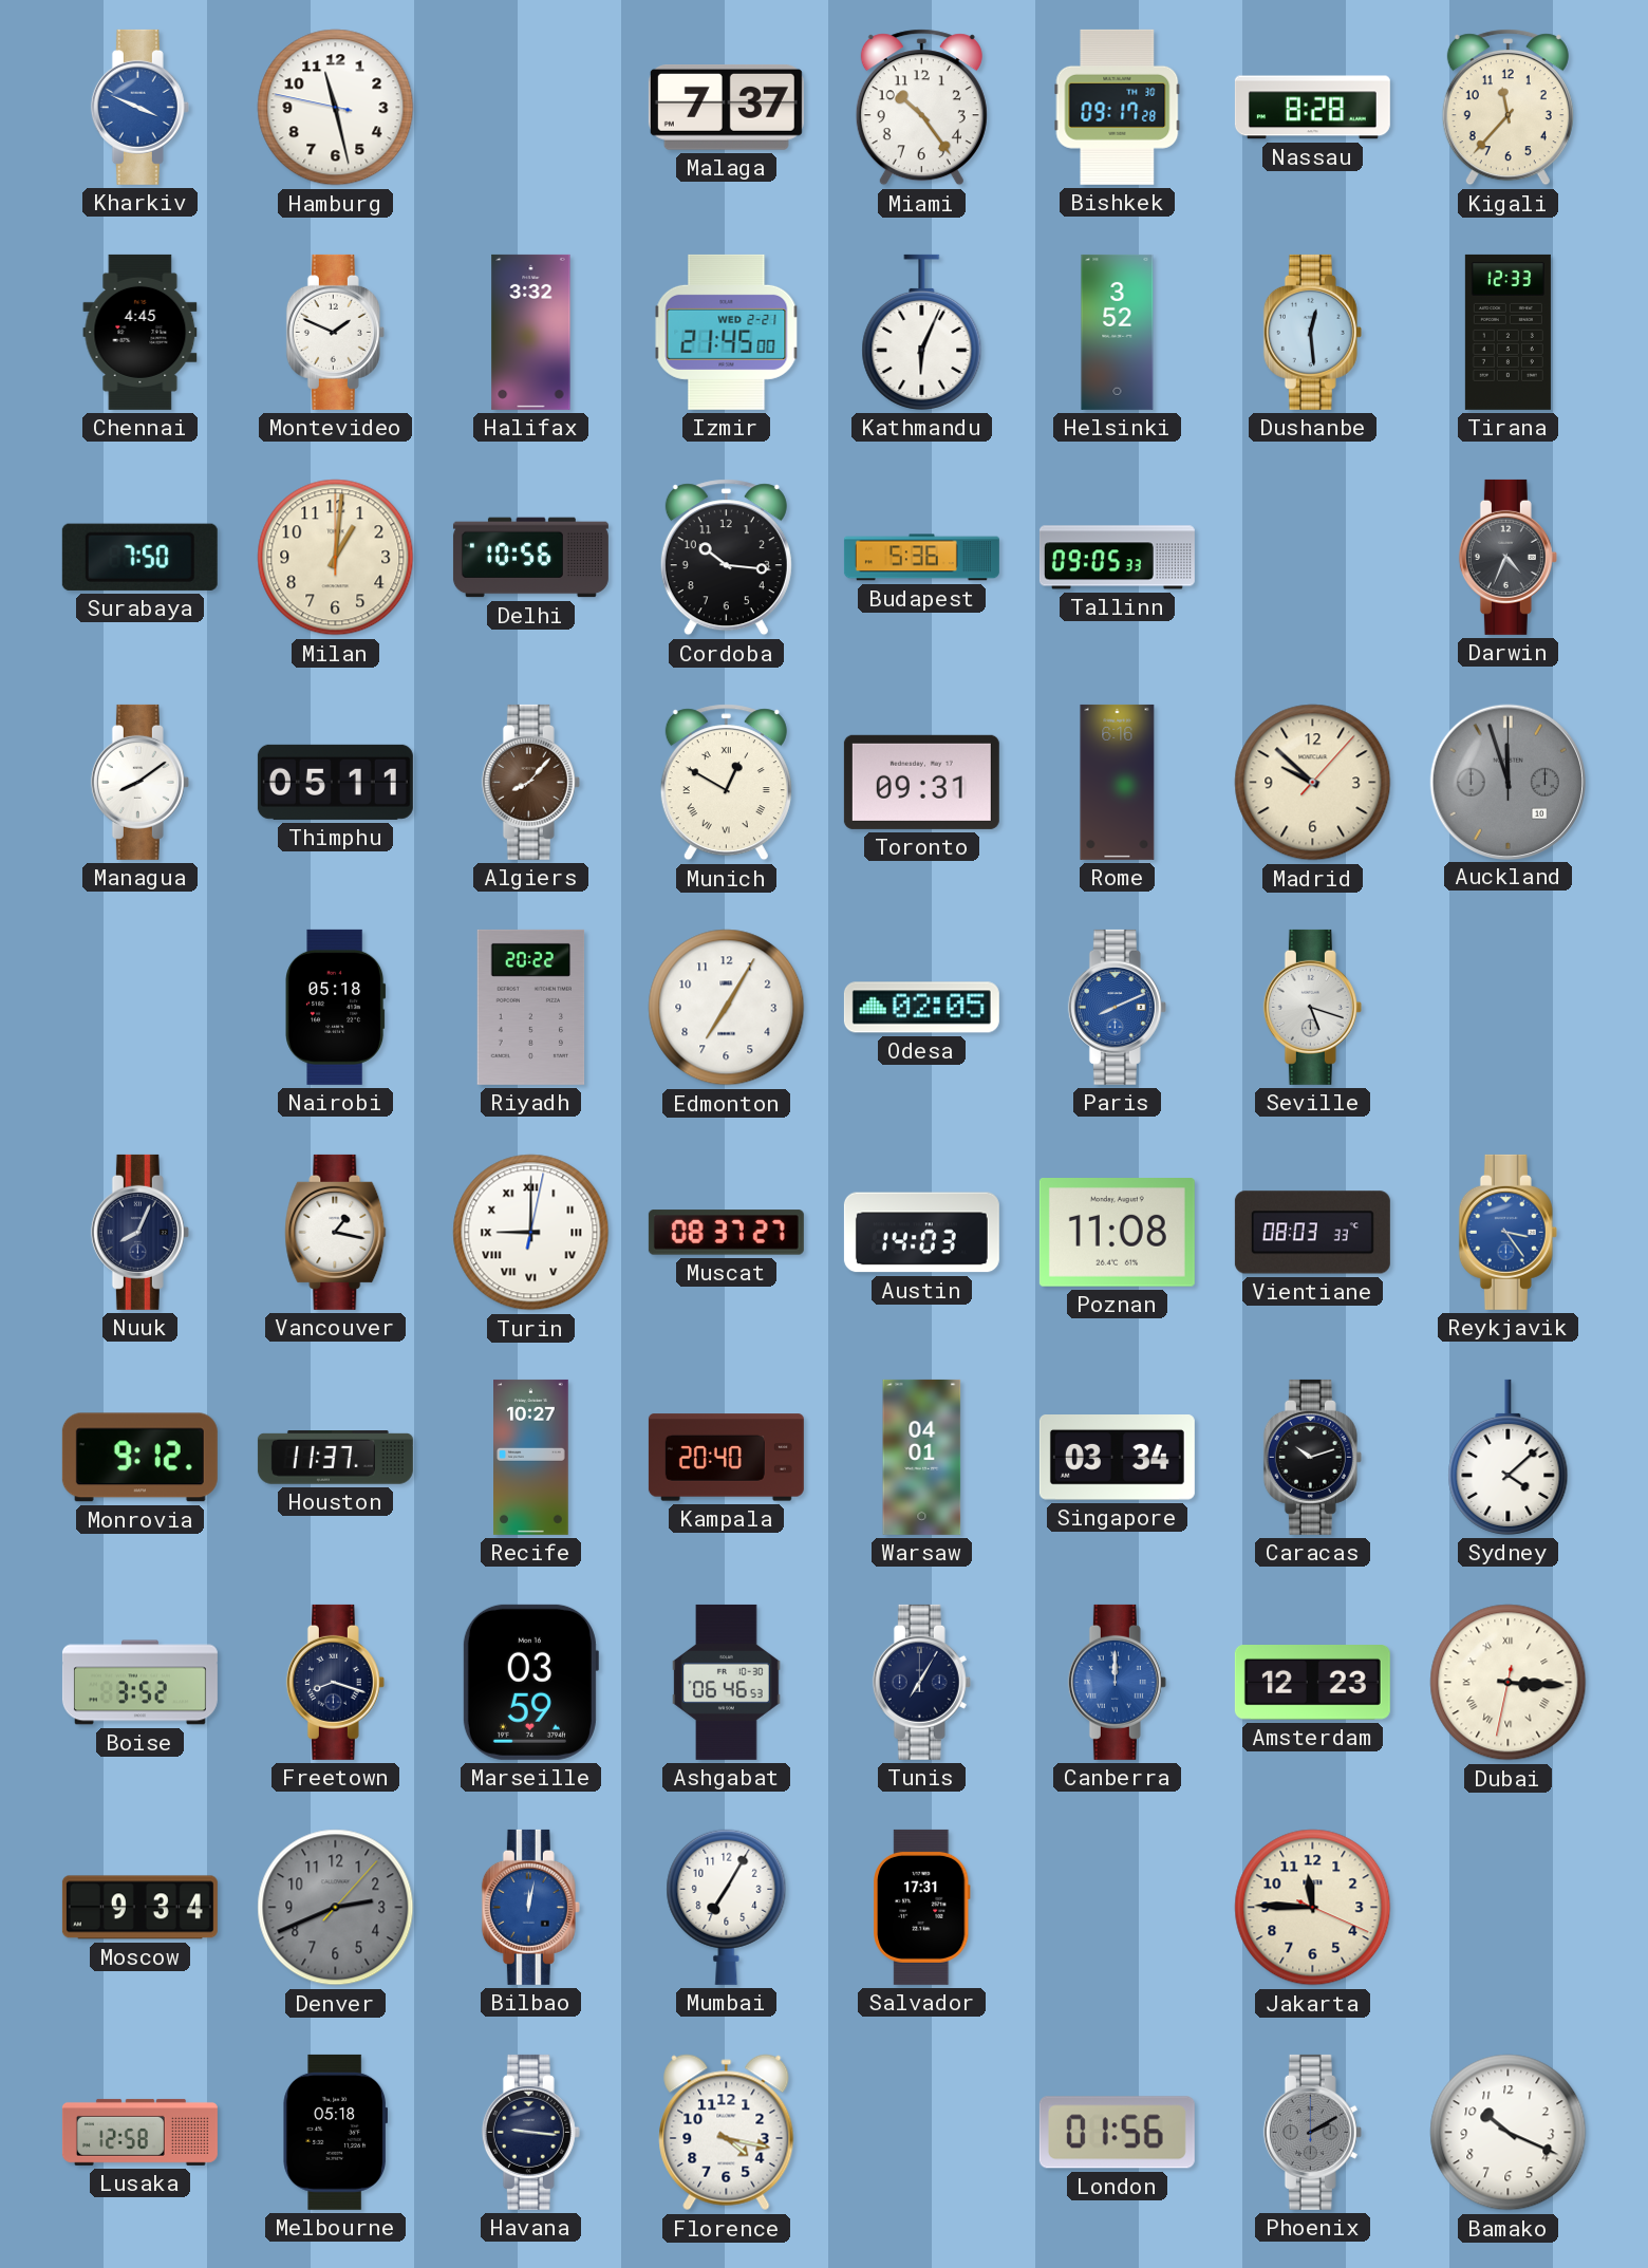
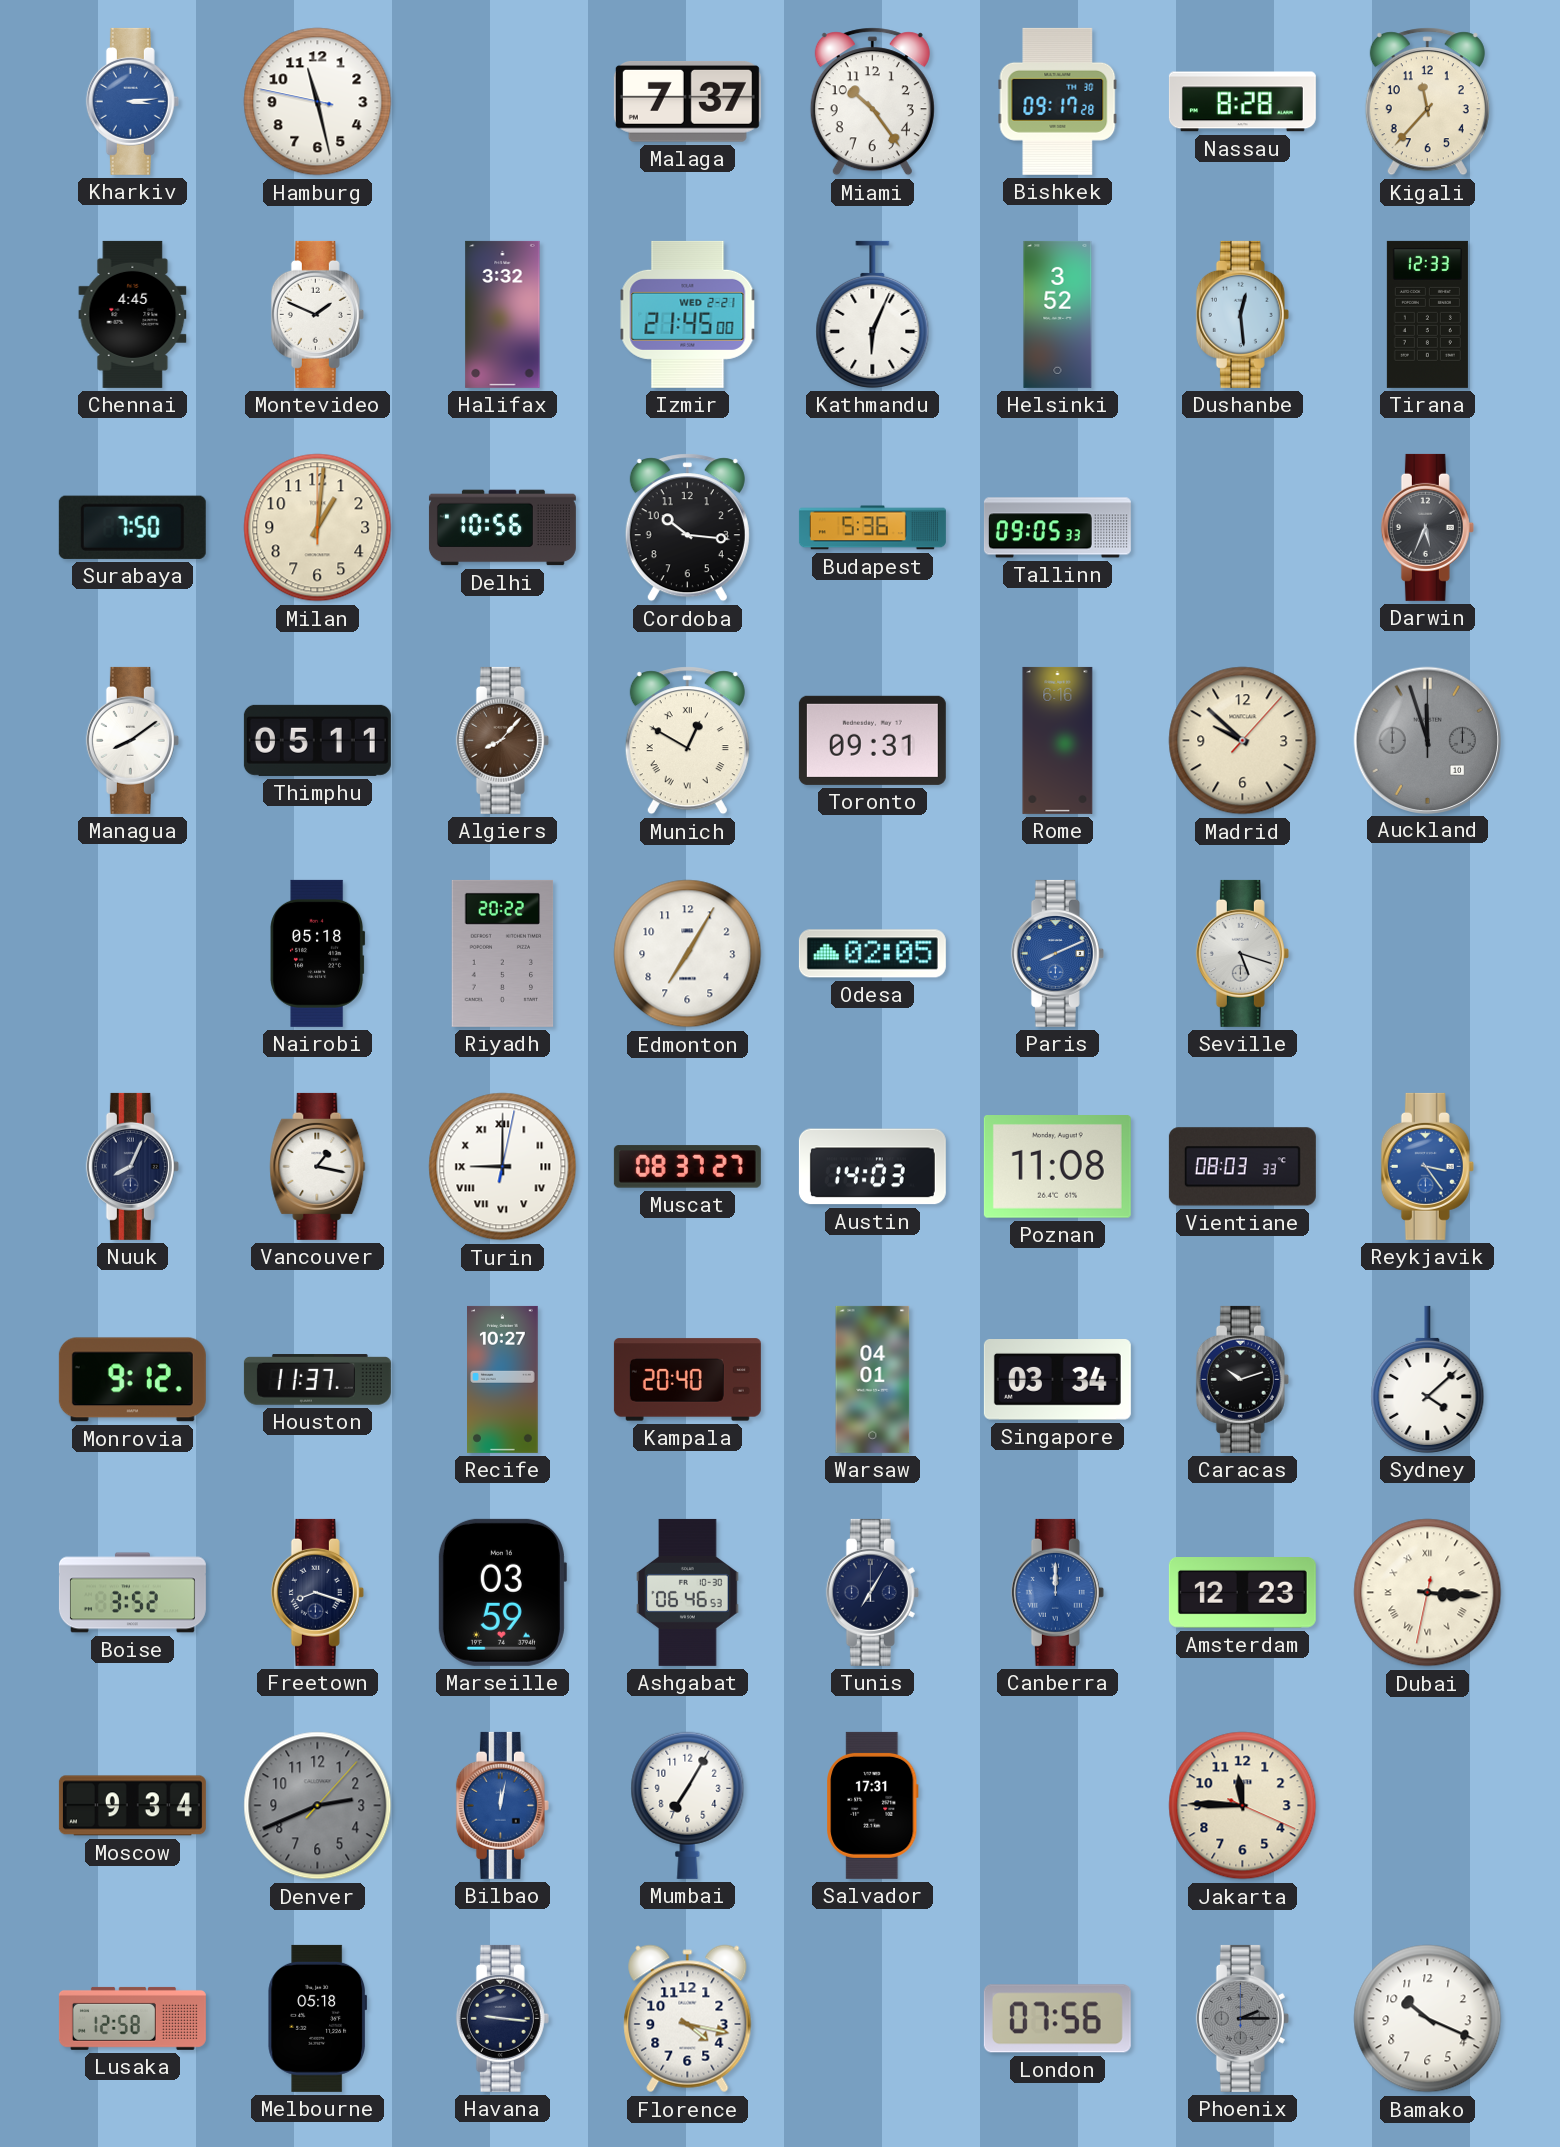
Kharkiv: 3:49 -> 3:14 (132, 101)
Darwin: 4:34 -> 5:34 (1427, 527)
London: 01:56 -> 07:56 (1057, 2019)
Phoenix: 2:10 -> 2:15 (1242, 2018)
